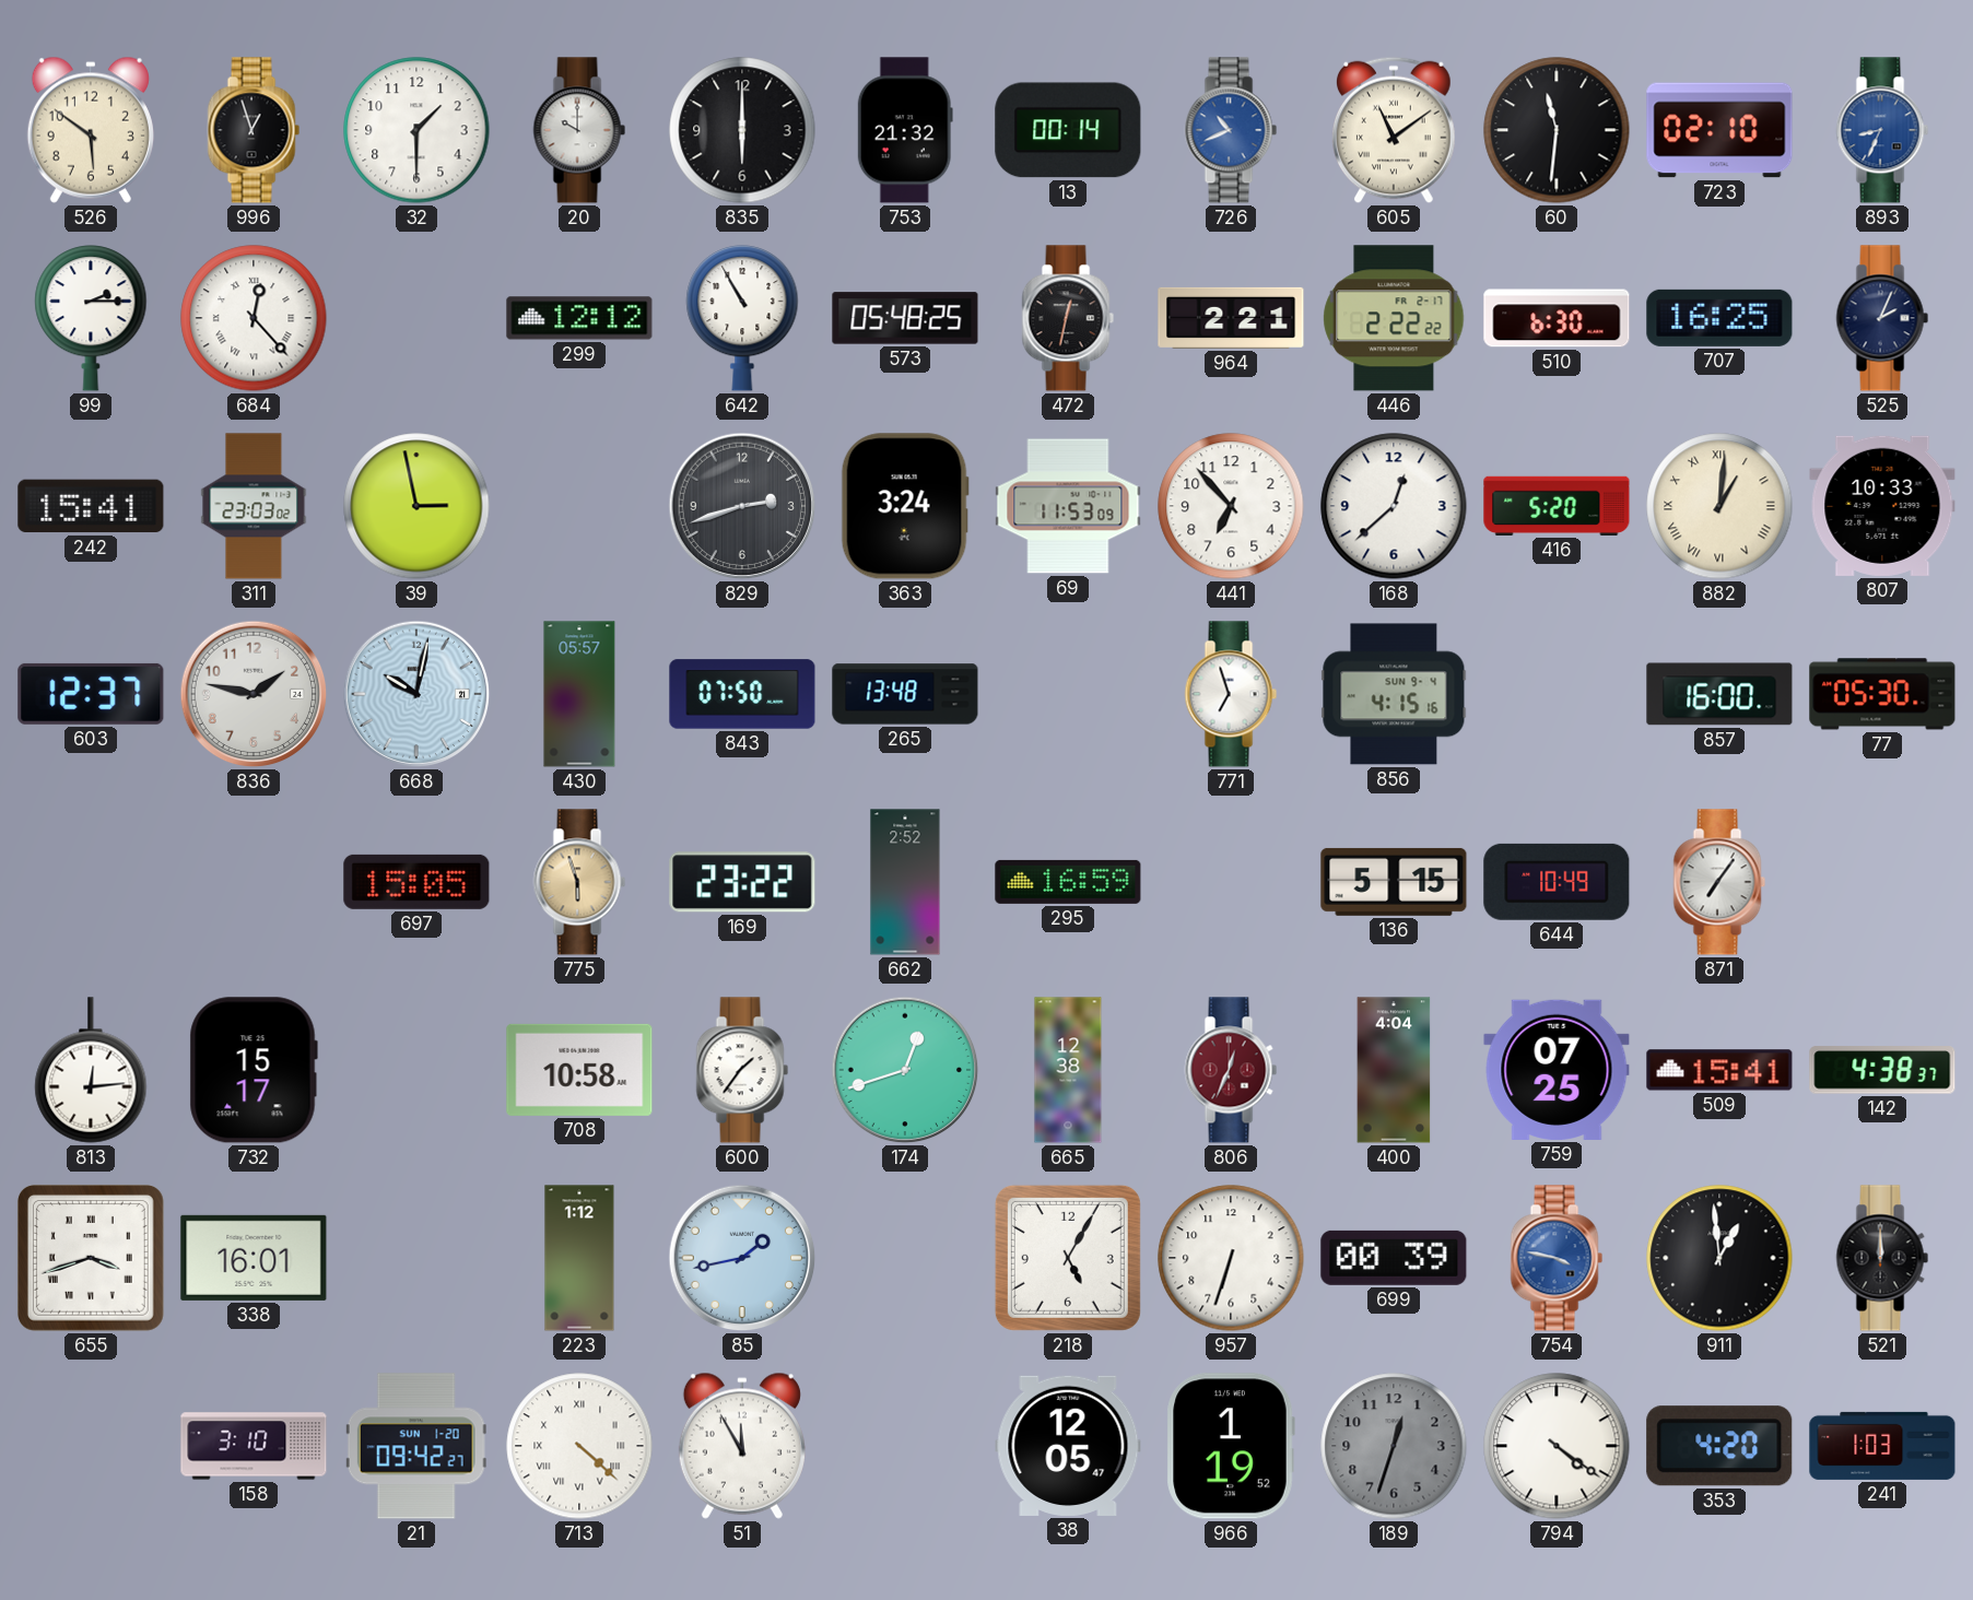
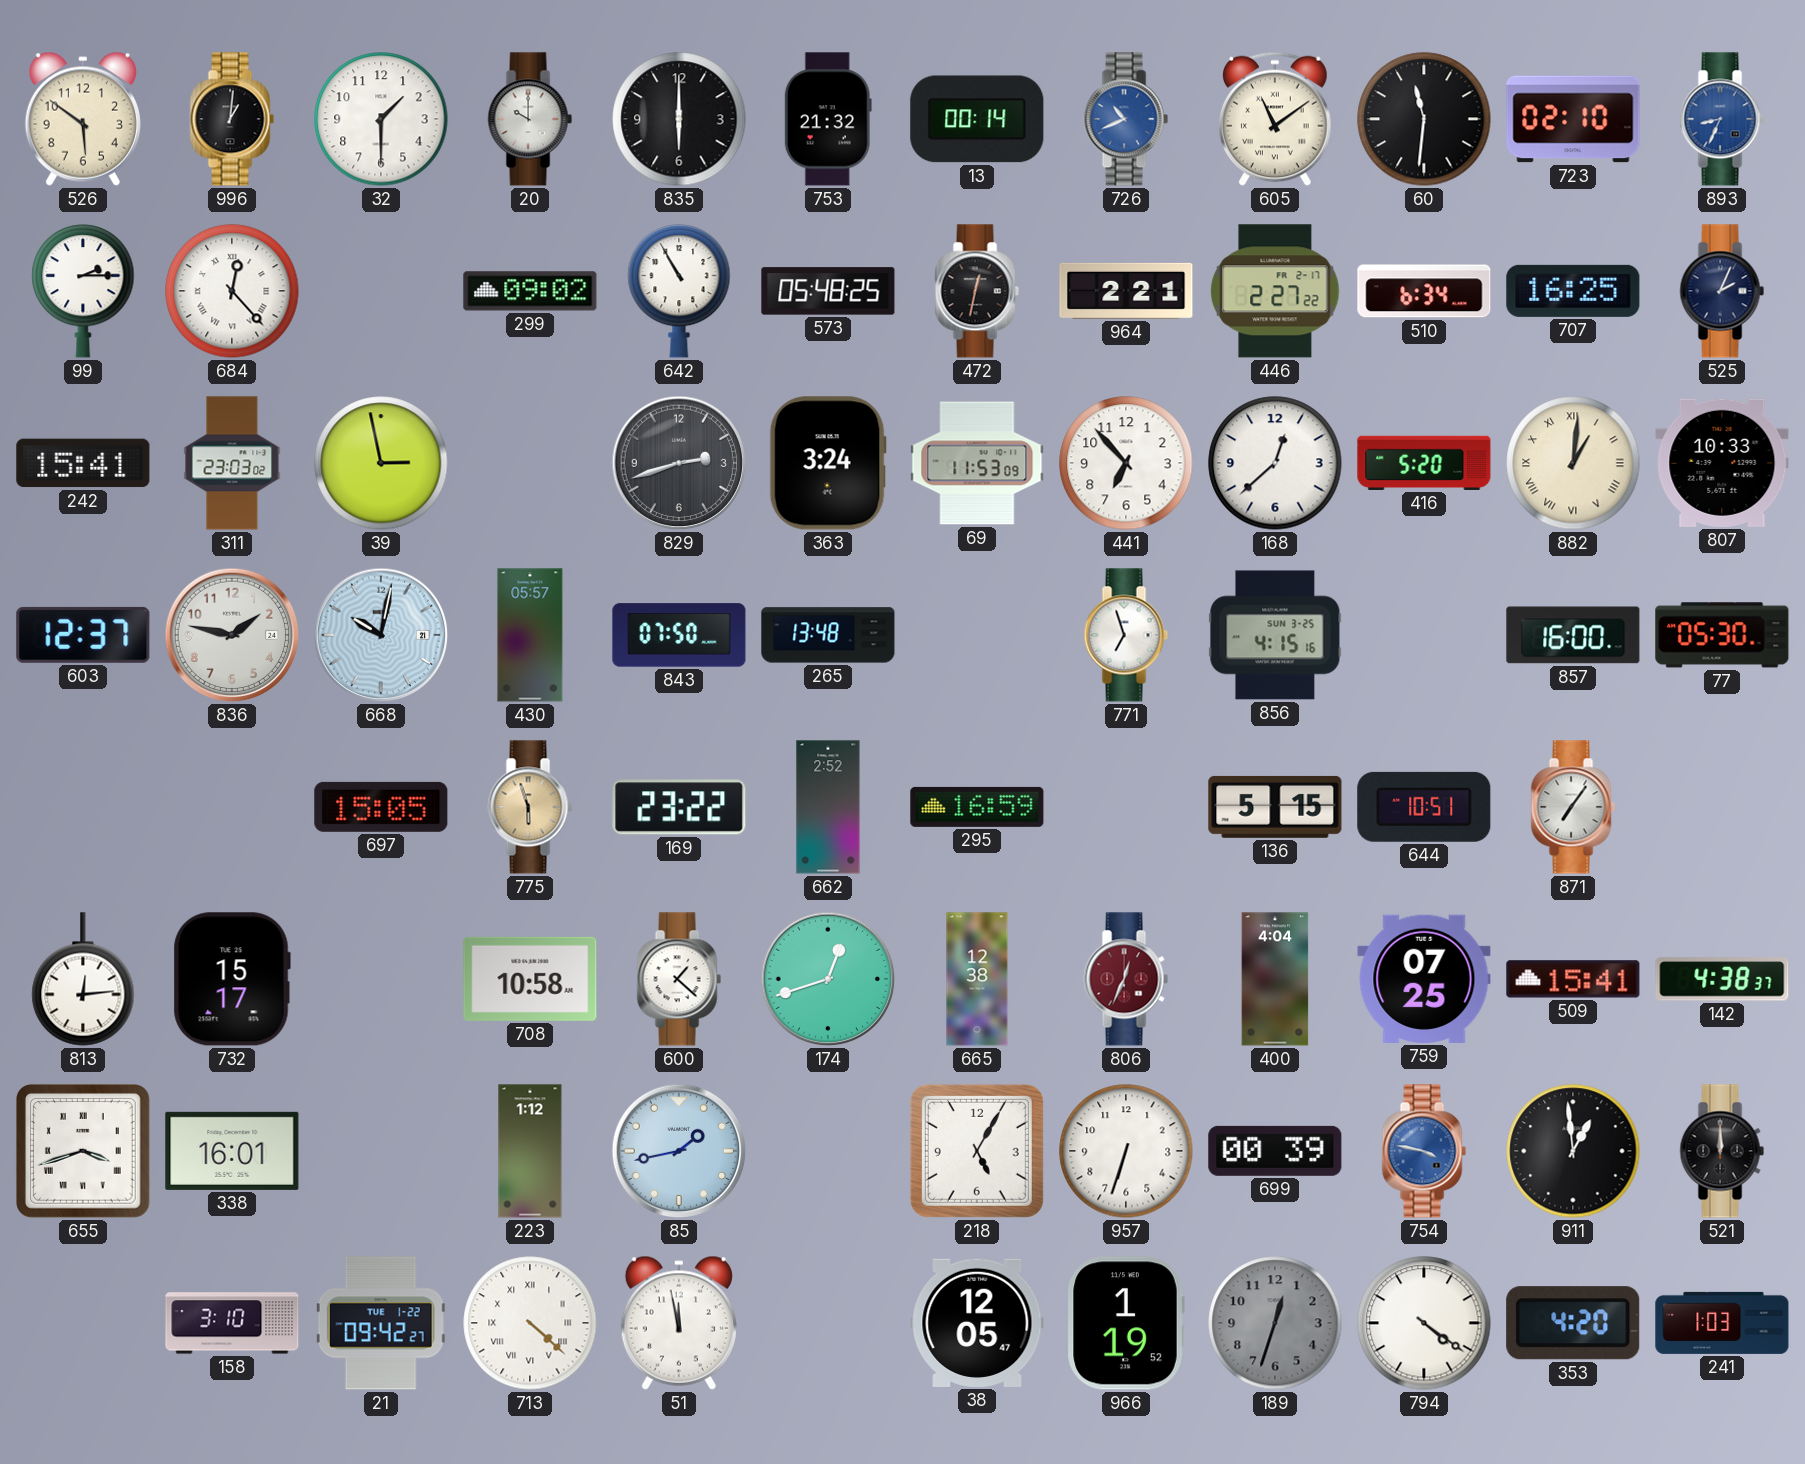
996: 12:57 -> 1:01 (232, 119)
299: 12:12 -> 09:02 (530, 291)
446: 2:22 -> 2:27 (1275, 291)
510: 6:30 -> 6:34 (1424, 291)
856 date: SUN 9-4 -> SUN 3-25 (1275, 635)
644: 10:49 -> 10:51 (1424, 807)
600: 1:36 -> 1:22 (679, 979)
21 date: SUN 1-20 -> TUE 1-22 (381, 1323)
51: 11:55 -> 11:58 (679, 1323)
